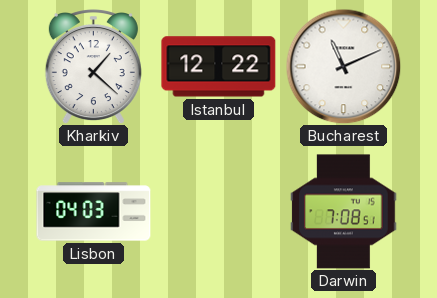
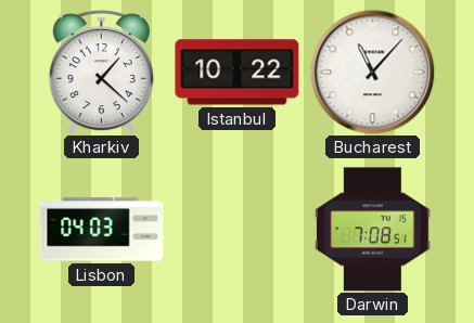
Istanbul: 12:22 -> 10:22 (238, 73)
Bucharest: 11:11 -> 11:07 (372, 72)
